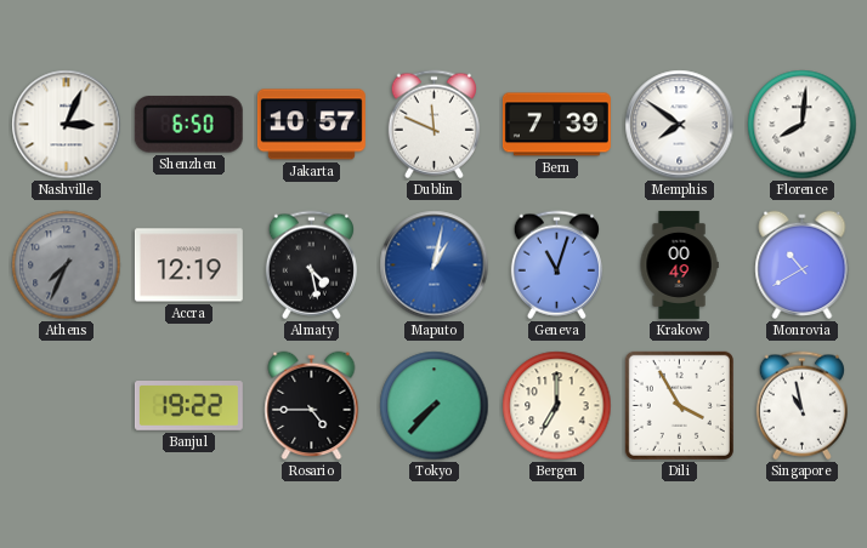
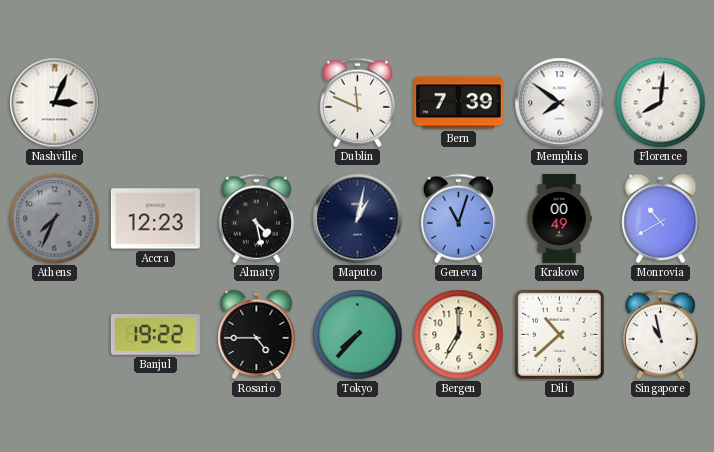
Shenzhen: 6:50 -> none (188, 125)
Jakarta: 10:57 -> none (311, 125)
Accra: 12:19 -> 12:23 (155, 219)
Maputo dial: blue -> navy (358, 219)
Dili: 3:55 -> 10:38 (559, 334)
